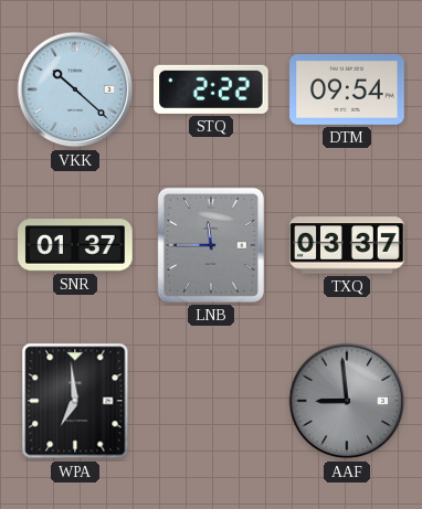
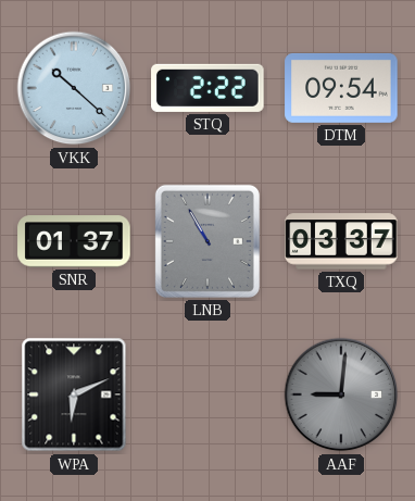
LNB: 11:45 -> 10:55 (207, 241)
WPA: 6:59 -> 6:11 (74, 394)
AAF: 8:59 -> 9:01 (341, 394)
